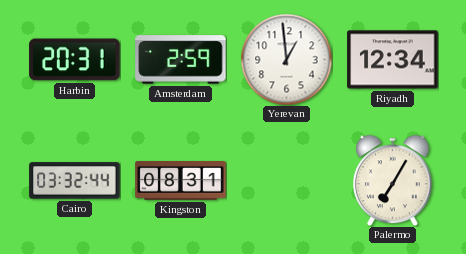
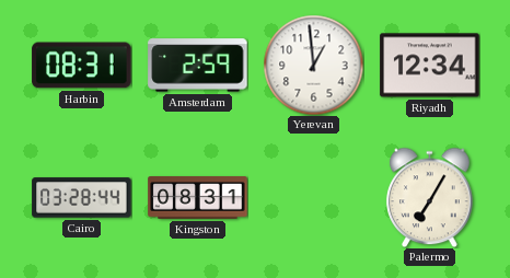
Harbin: 20:31 -> 08:31 (82, 66)
Cairo: 03:32 -> 03:28 (82, 198)
